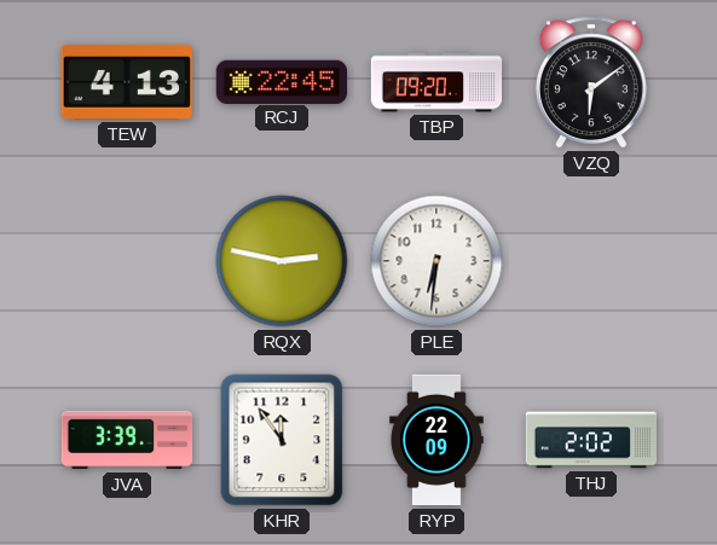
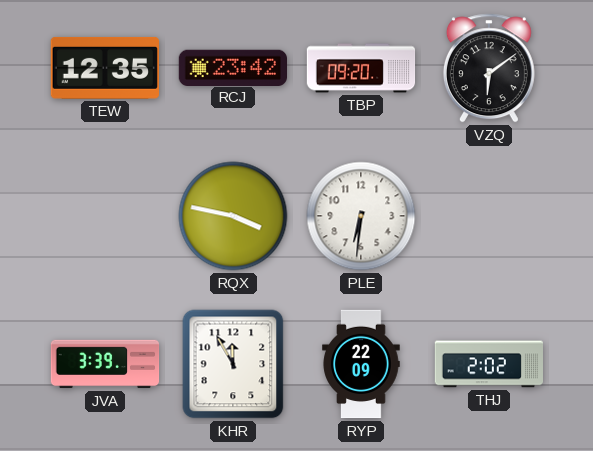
TEW: 4:13 -> 12:35 (104, 68)
RCJ: 22:45 -> 23:42 (232, 67)
RQX: 2:47 -> 3:47 (233, 216)
KHR: 11:54 -> 11:55 (233, 364)
